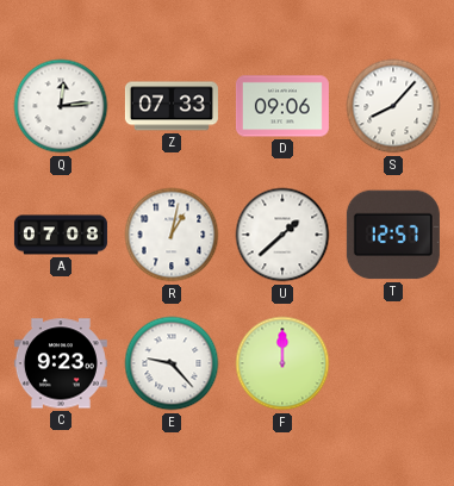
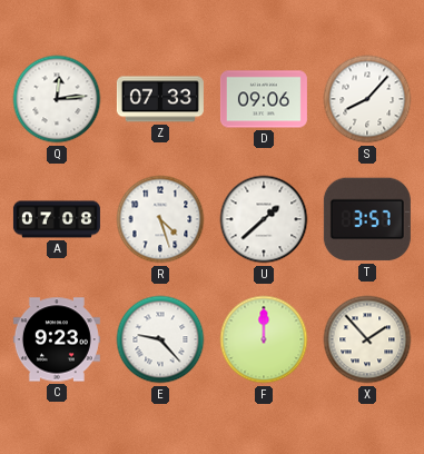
R: 1:02 -> 4:27 (160, 219)
T: 12:57 -> 3:57 (367, 219)
X: none -> 1:53 (367, 339)
